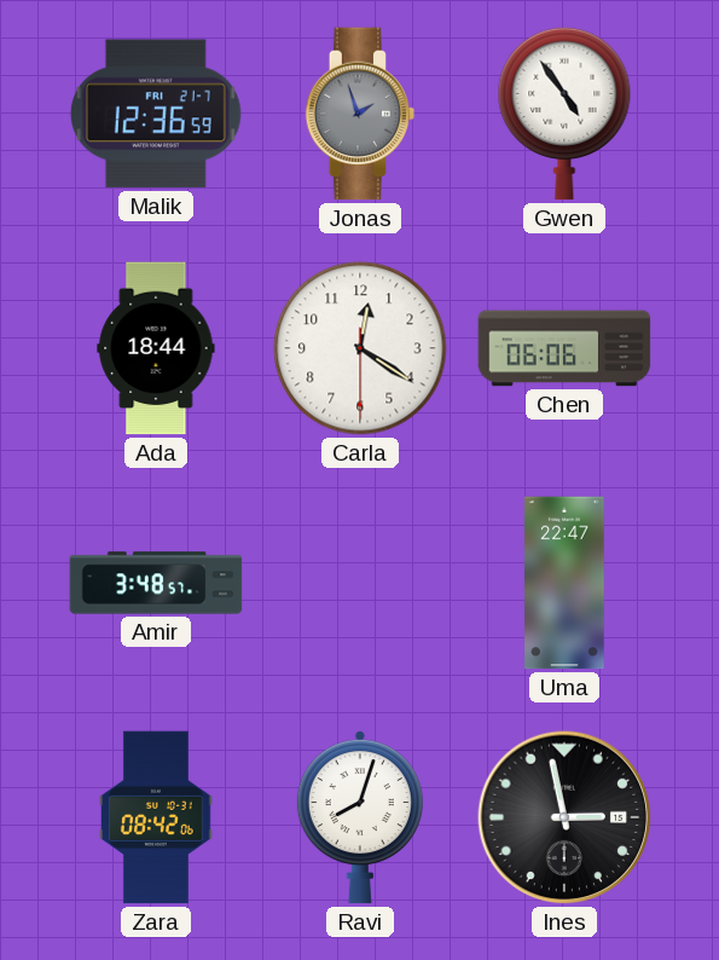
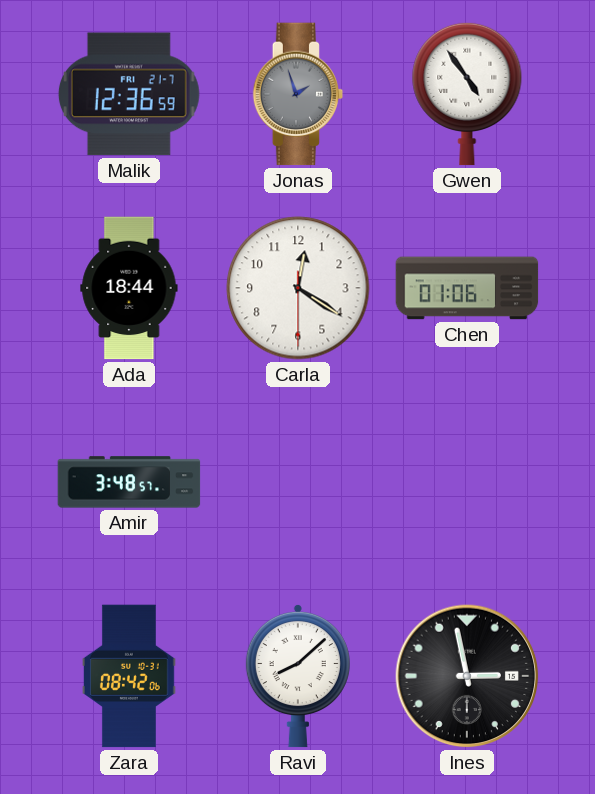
Chen: 06:06 -> 01:06 (467, 288)
Uma: 22:47 -> none (564, 583)
Ravi: 8:03 -> 8:08 (298, 676)
